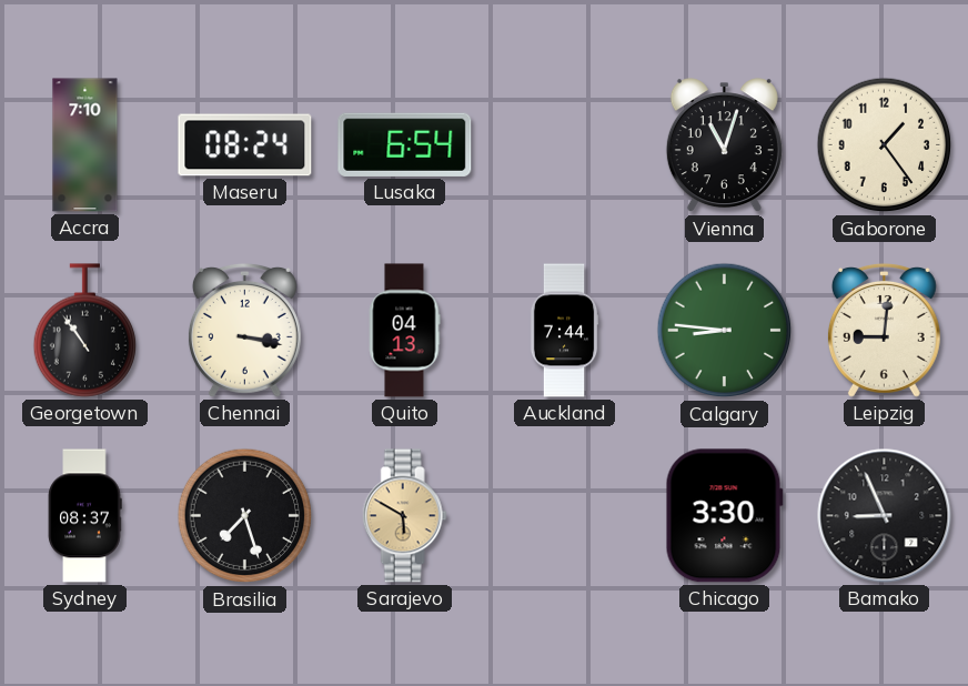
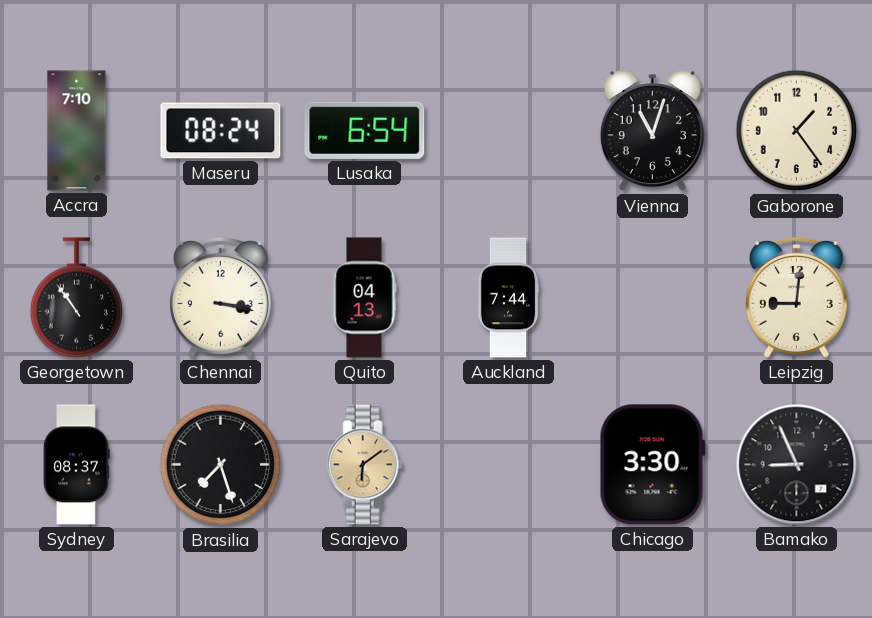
Calgary: 8:46 -> none (725, 331)
Sarajevo: 5:50 -> 6:09 (364, 465)
